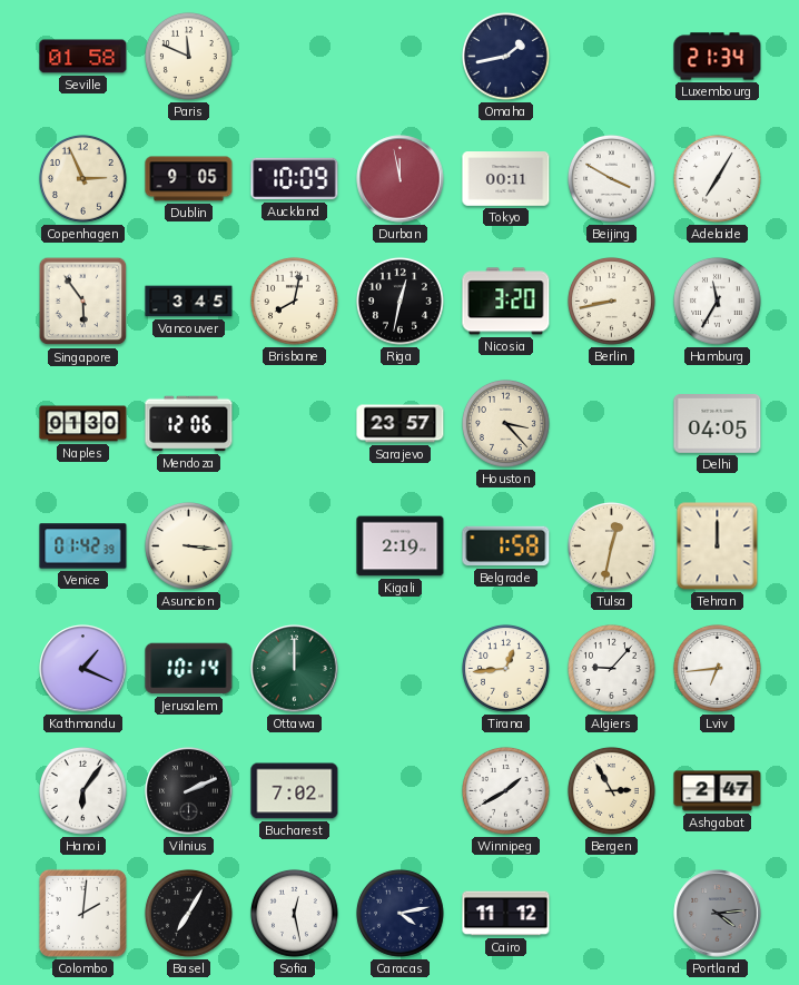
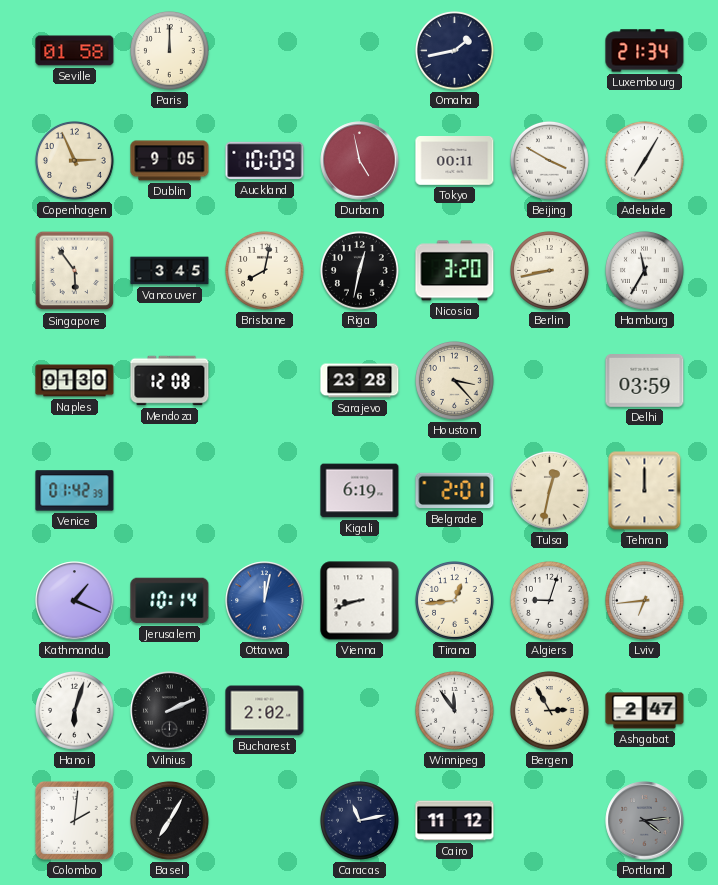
Paris: 11:49 -> 12:00 (169, 51)
Durban: 11:58 -> 4:58 (360, 161)
Mendoza: 12:06 -> 12:08 (170, 381)
Sarajevo: 23:57 -> 23:28 (360, 381)
Delhi: 04:05 -> 03:59 (645, 381)
Asuncion: 3:16 -> none (188, 546)
Kigali: 2:19 -> 6:19 (360, 491)
Belgrade: 1:58 -> 2:01 (455, 491)
Ottawa: 12:00 -> 12:02 (265, 601)
Ottawa dial: green -> blue (265, 601)
Vienna: none -> 8:42 (360, 601)
Algiers: 9:07 -> 9:03 (549, 601)
Hanoi: 6:06 -> 6:03 (74, 711)
Bucharest: 7:02 -> 2:02 (265, 711)
Winnipeg: 1:40 -> 11:54 (454, 711)
Sofia: 12:28 -> none (294, 914)
Caracas: 4:13 -> 11:13 (359, 821)
